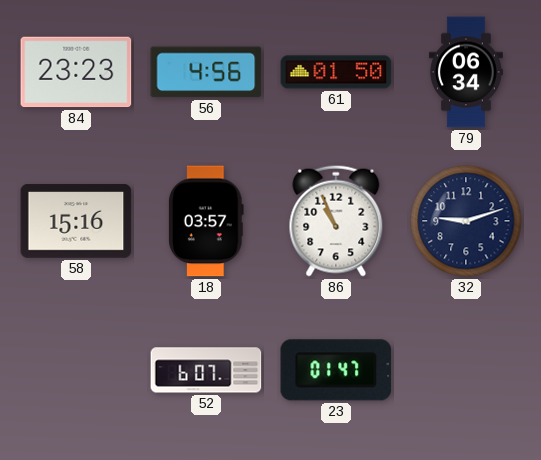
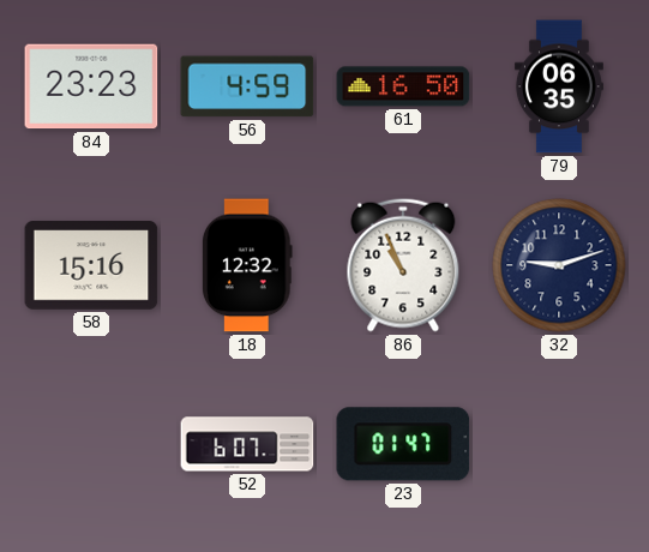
56: 4:56 -> 4:59 (247, 86)
61: 01:50 -> 16:50 (403, 86)
79: 06:34 -> 06:35 (559, 86)
18: 03:57 -> 12:32 (247, 265)
